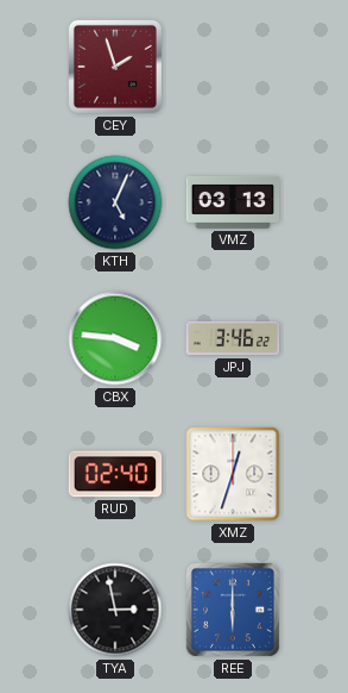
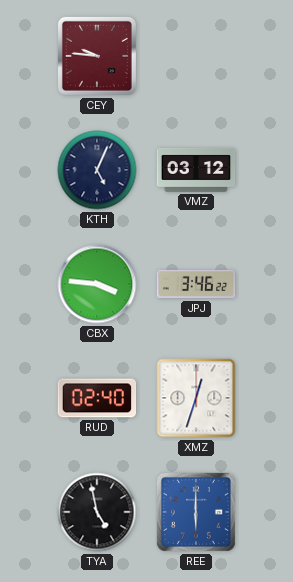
CEY: 1:57 -> 9:46 (97, 56)
VMZ: 03:13 -> 03:12 (196, 170)
TYA: 2:58 -> 4:58 (97, 512)
